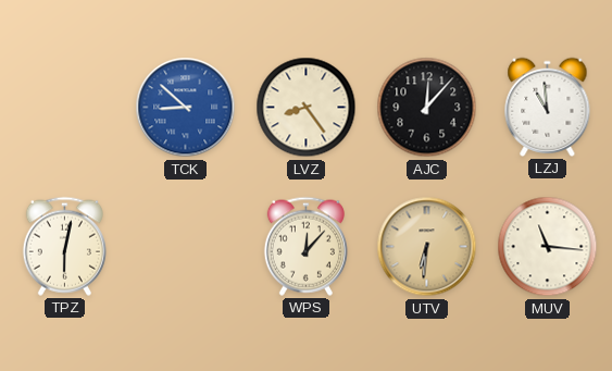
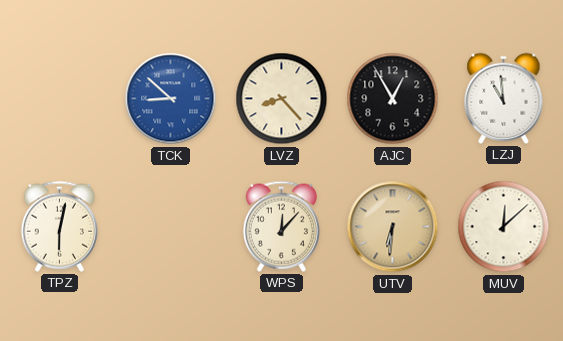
LVZ: 8:24 -> 8:23 (282, 99)
AJC: 12:07 -> 12:55 (393, 99)
MUV: 11:16 -> 12:08 (504, 227)
